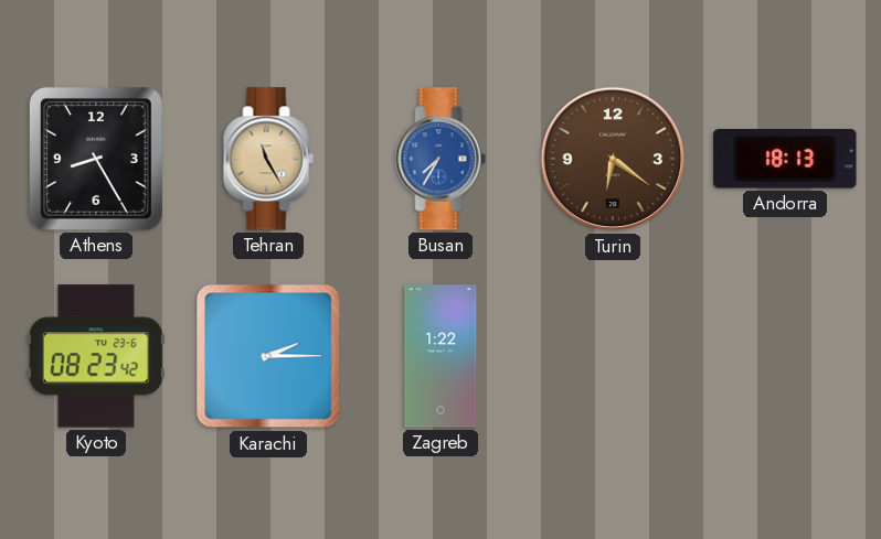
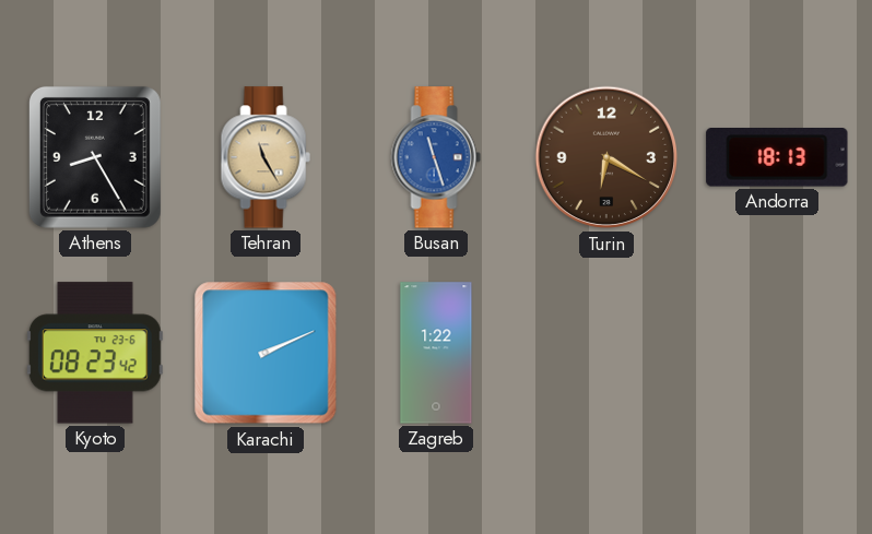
Busan: 7:35 -> 11:27 (436, 157)
Turin: 6:21 -> 6:20 (606, 157)
Karachi: 2:15 -> 2:11 (266, 353)
